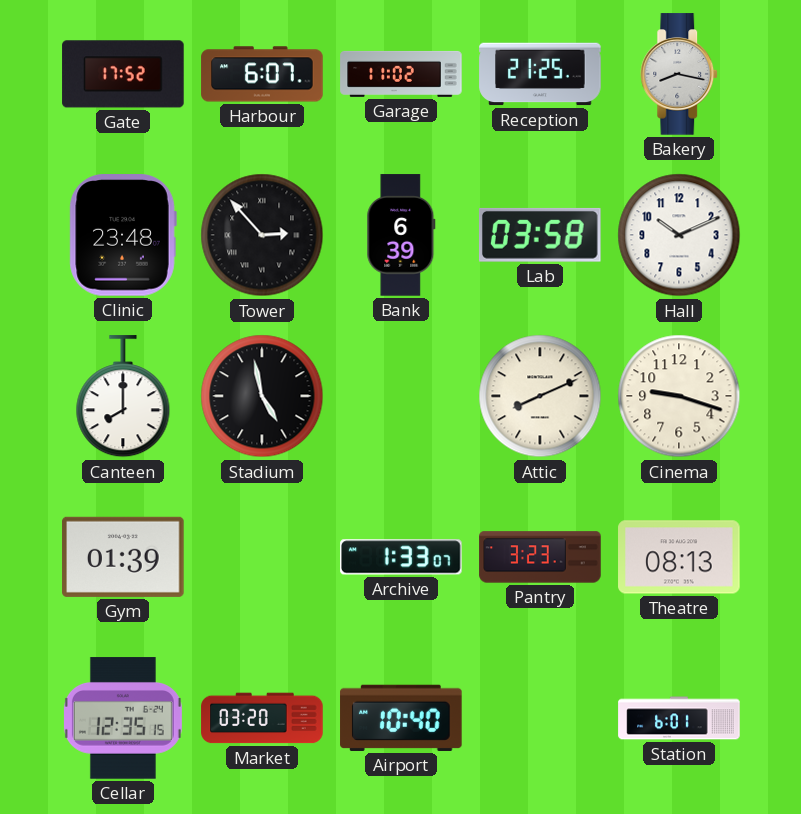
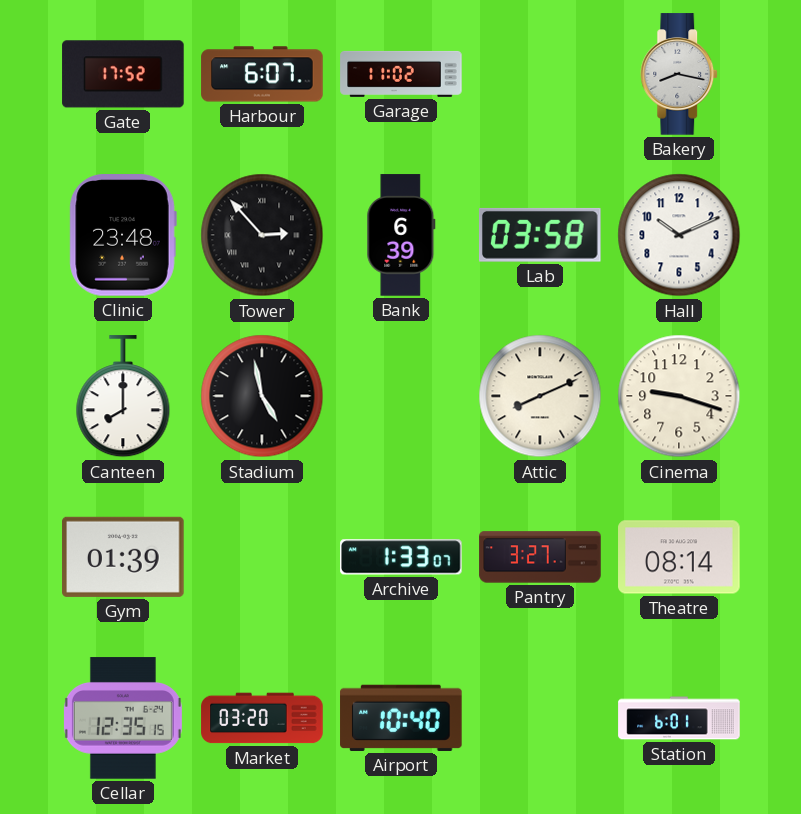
Reception: 21:25 -> none (540, 74)
Pantry: 3:23 -> 3:27 (540, 557)
Theatre: 08:13 -> 08:14 (679, 557)
